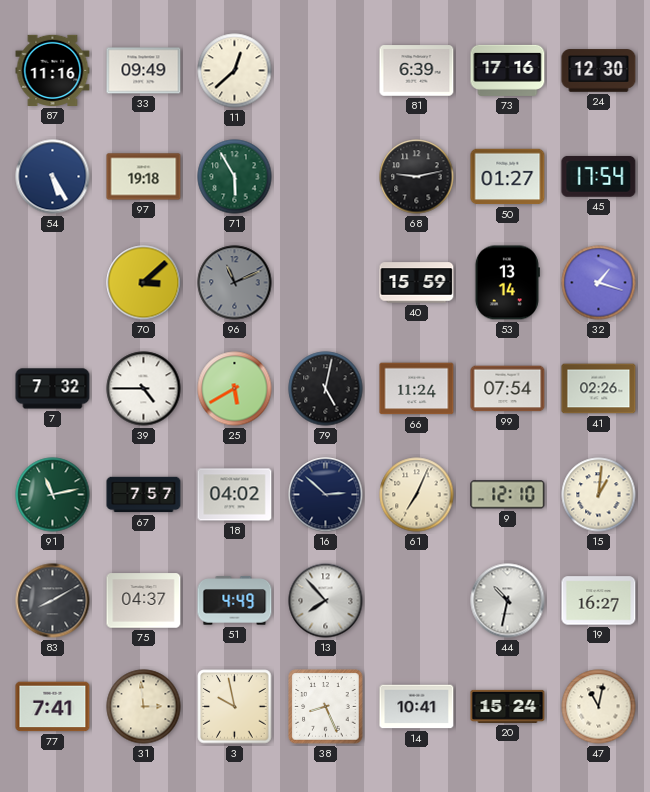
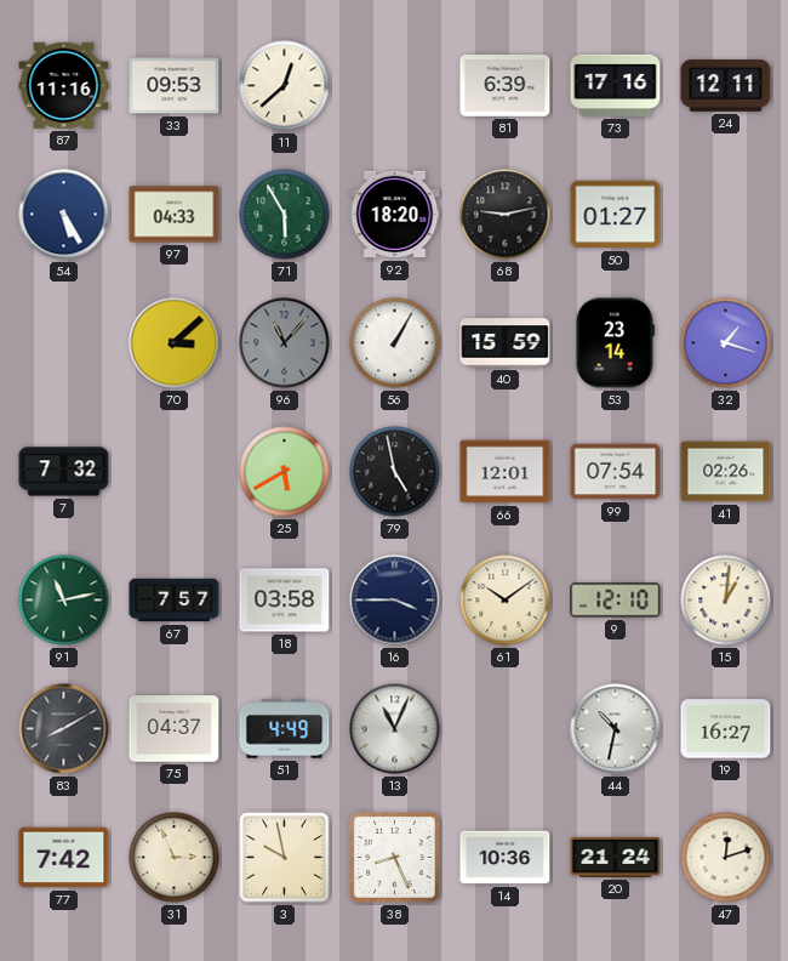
33: 09:49 -> 09:53 (175, 86)
24: 12:30 -> 12:11 (726, 86)
97: 19:18 -> 04:33 (175, 215)
92: none -> 18:20 (395, 215)
45: 17:54 -> none (599, 177)
96: 11:11 -> 11:07 (285, 343)
56: none -> 1:05 (395, 343)
53: 13:14 -> 23:14 (615, 343)
39: 4:45 -> none (144, 389)
79: 5:02 -> 4:58 (395, 472)
66: 11:24 -> 12:01 (506, 472)
18: 04:02 -> 03:58 (285, 601)
16: 2:52 -> 3:45 (395, 601)
61: 7:04 -> 10:09 (506, 601)
13: 7:53 -> 11:04 (395, 729)
77: 7:41 -> 7:42 (64, 858)
31: 2:59 -> 2:56 (175, 858)
14: 10:41 -> 10:36 (506, 858)
20: 15:24 -> 21:24 (616, 857)
47: 11:02 -> 12:12 (726, 858)
